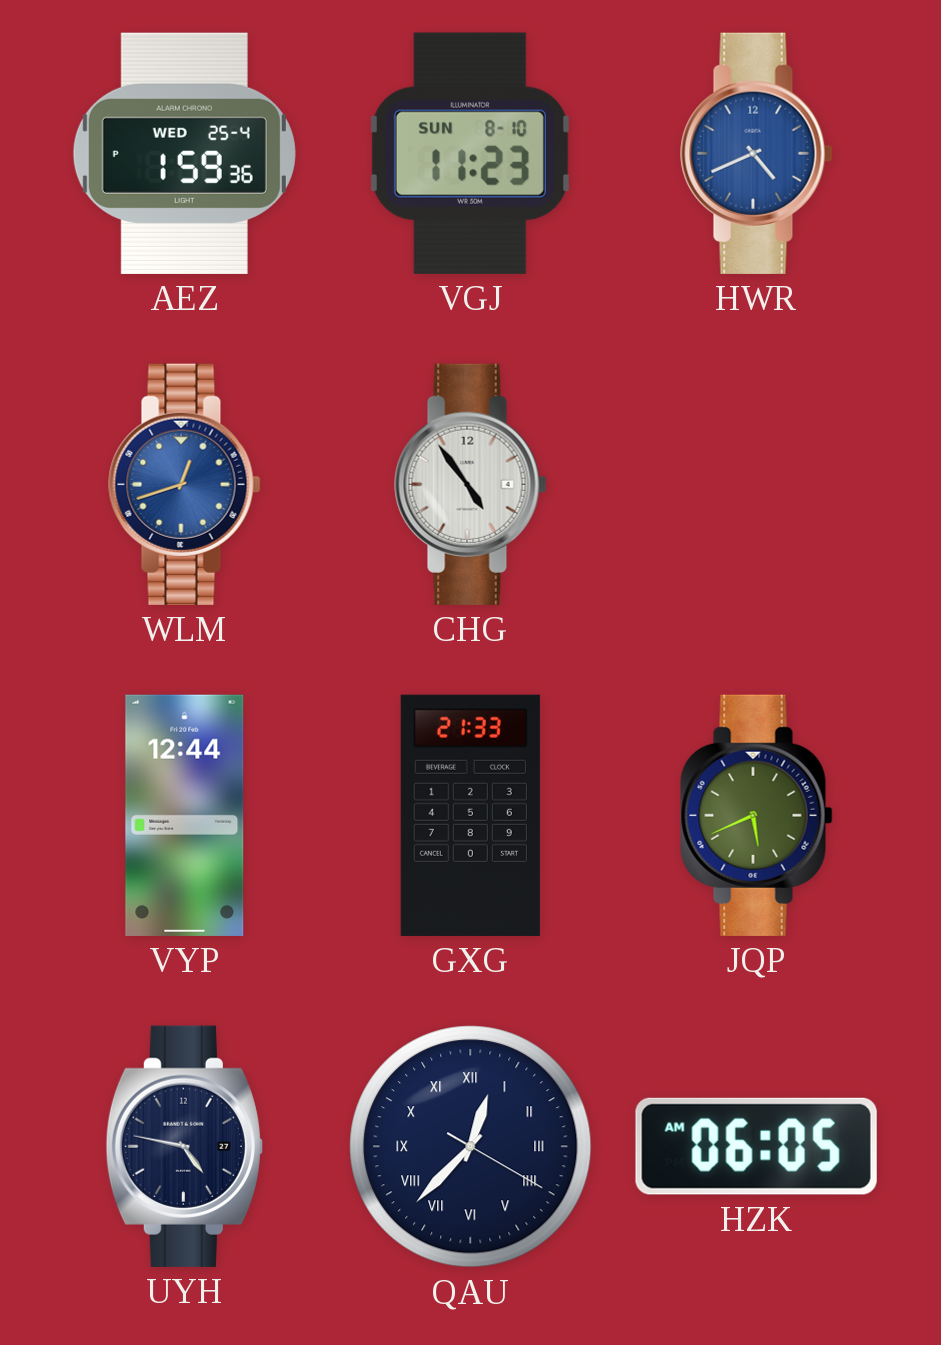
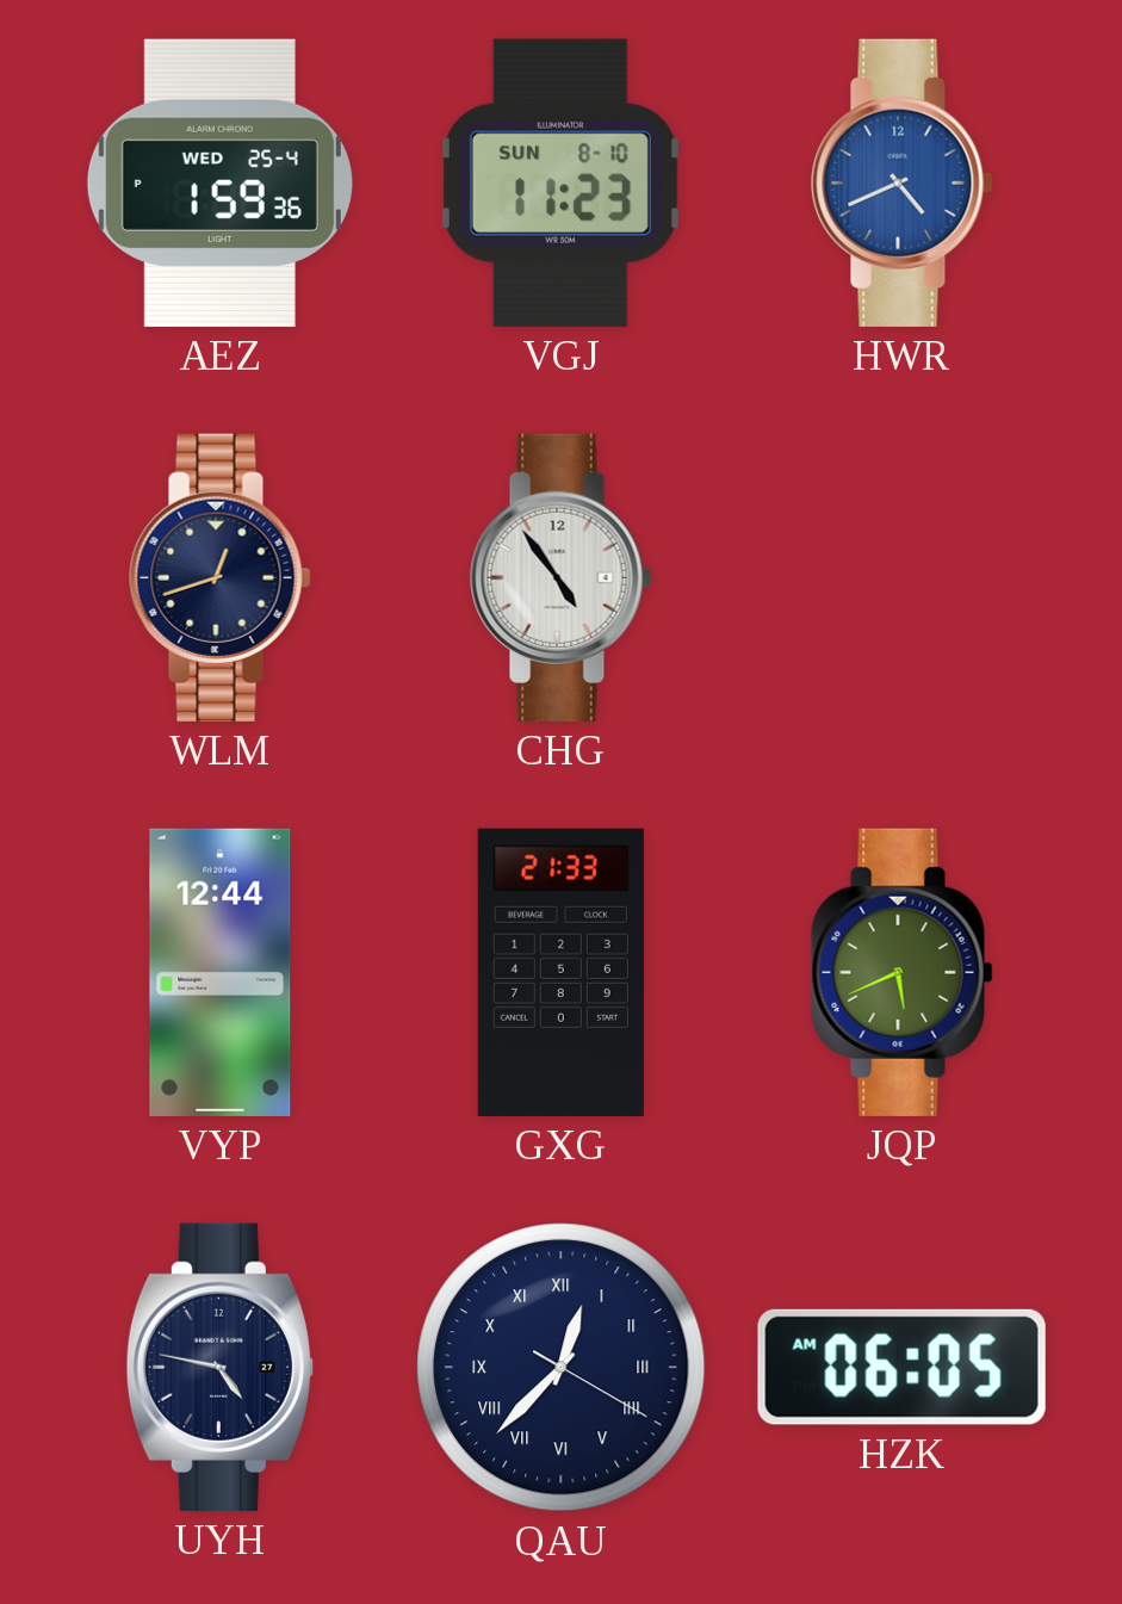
WLM dial: blue -> navy (221, 577)
